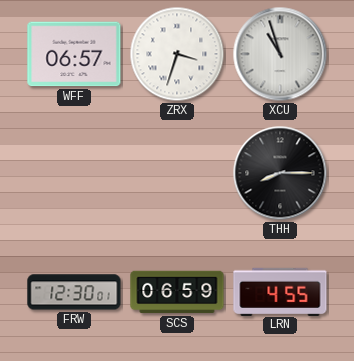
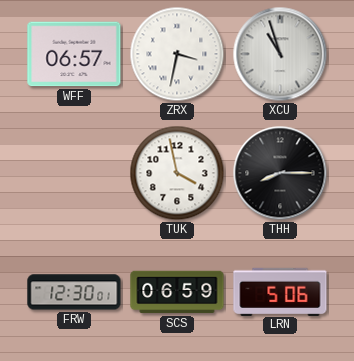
ZRX: 3:33 -> 3:32 (177, 54)
TUK: none -> 3:58 (177, 173)
LRN: 4:55 -> 5:06 (280, 291)
